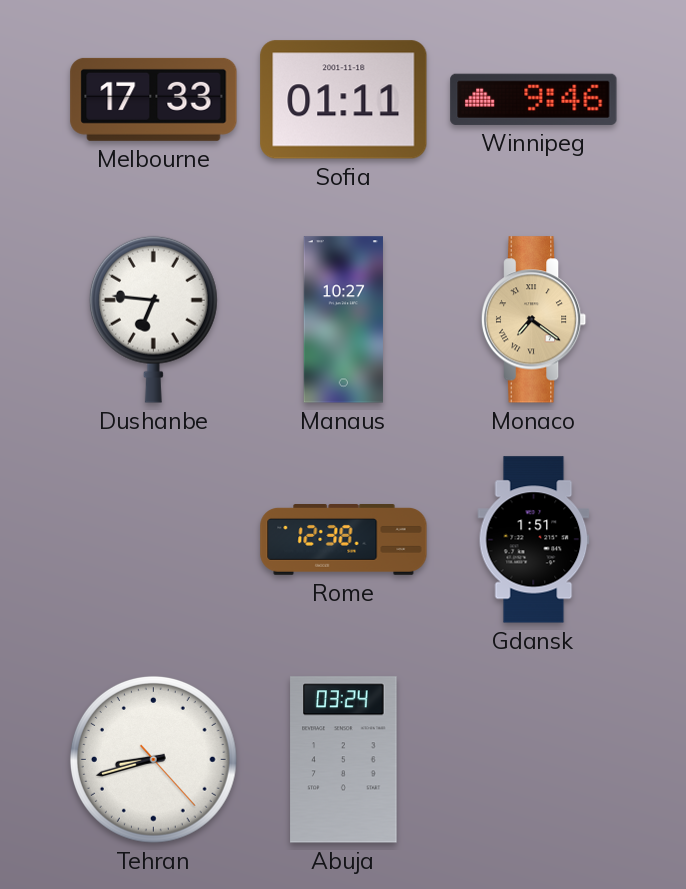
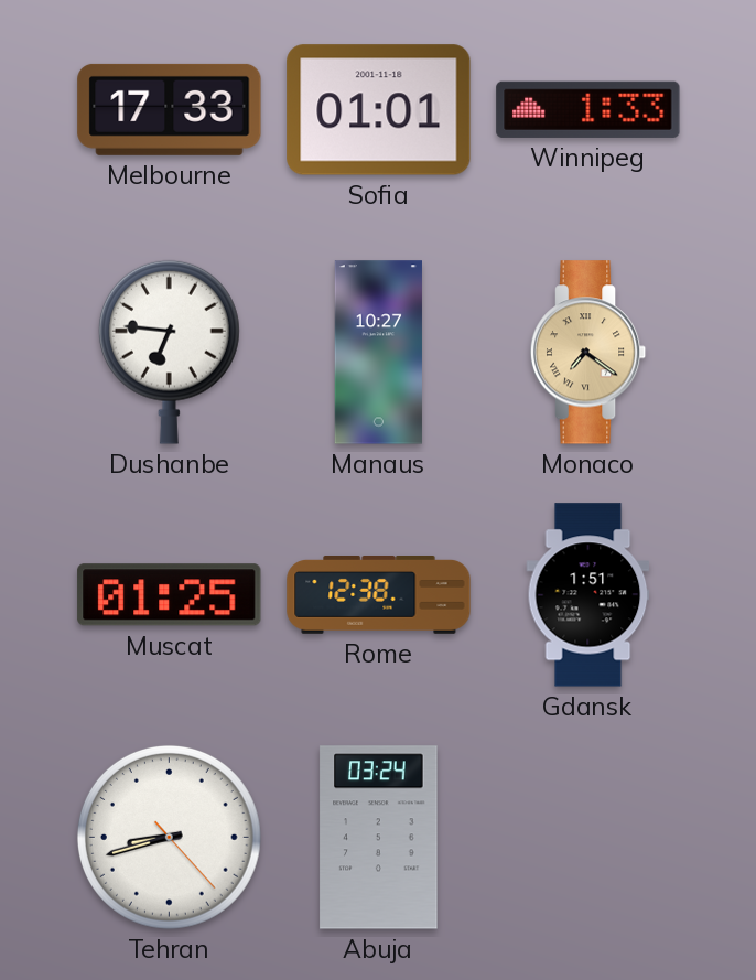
Sofia: 01:11 -> 01:01 (379, 110)
Winnipeg: 9:46 -> 1:33 (588, 109)
Muscat: none -> 01:25 (170, 595)
